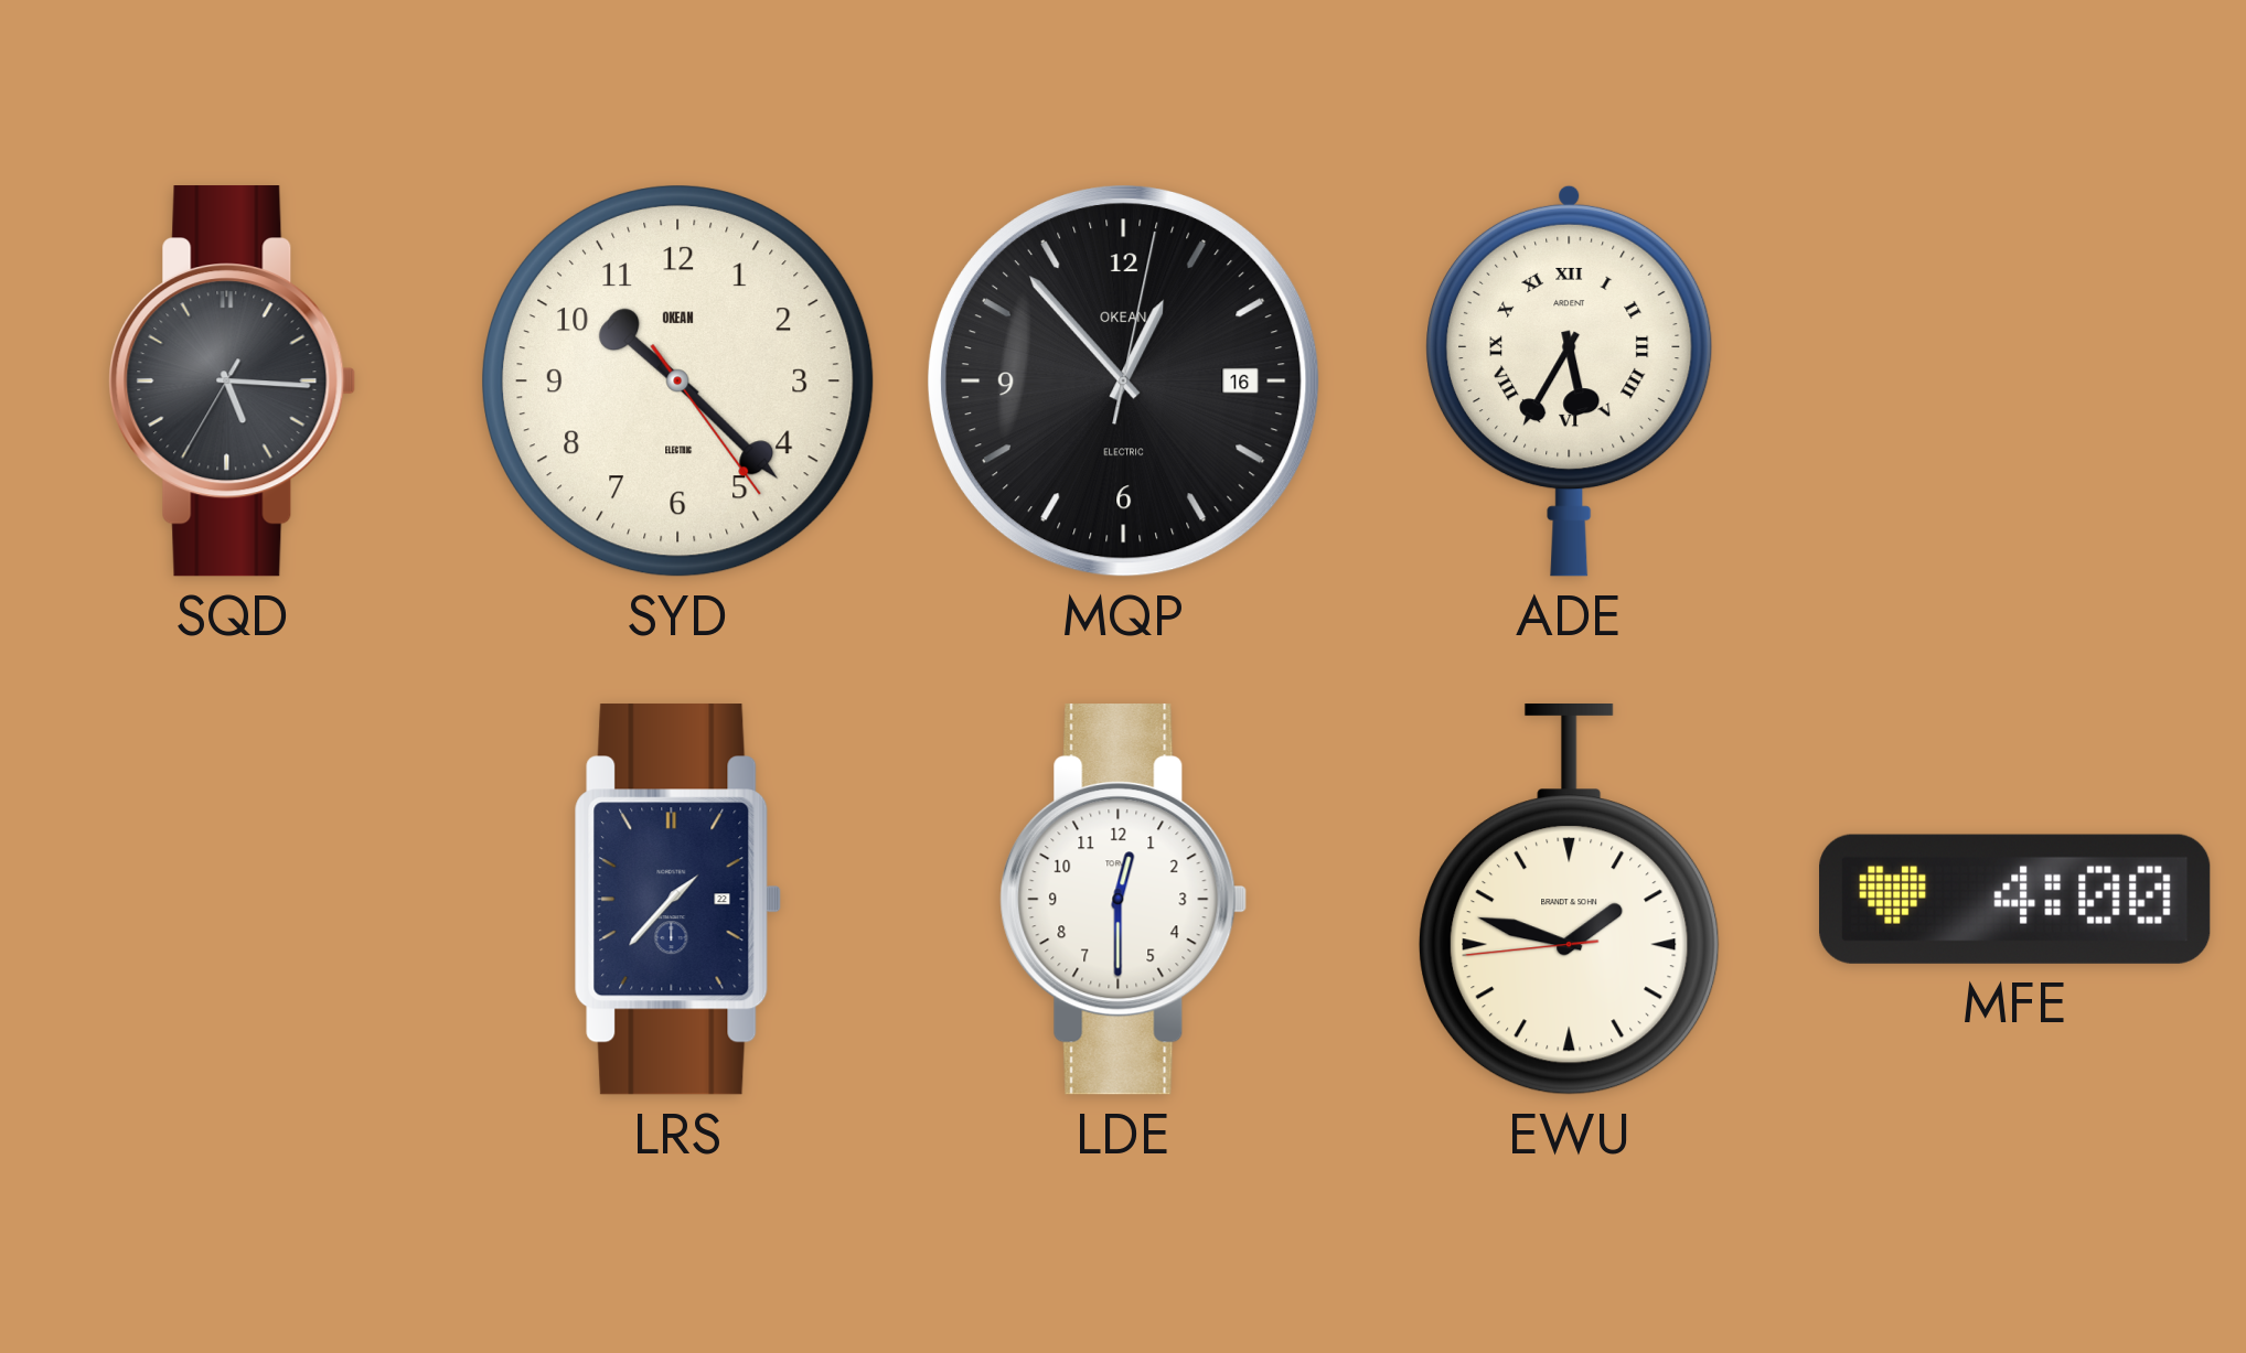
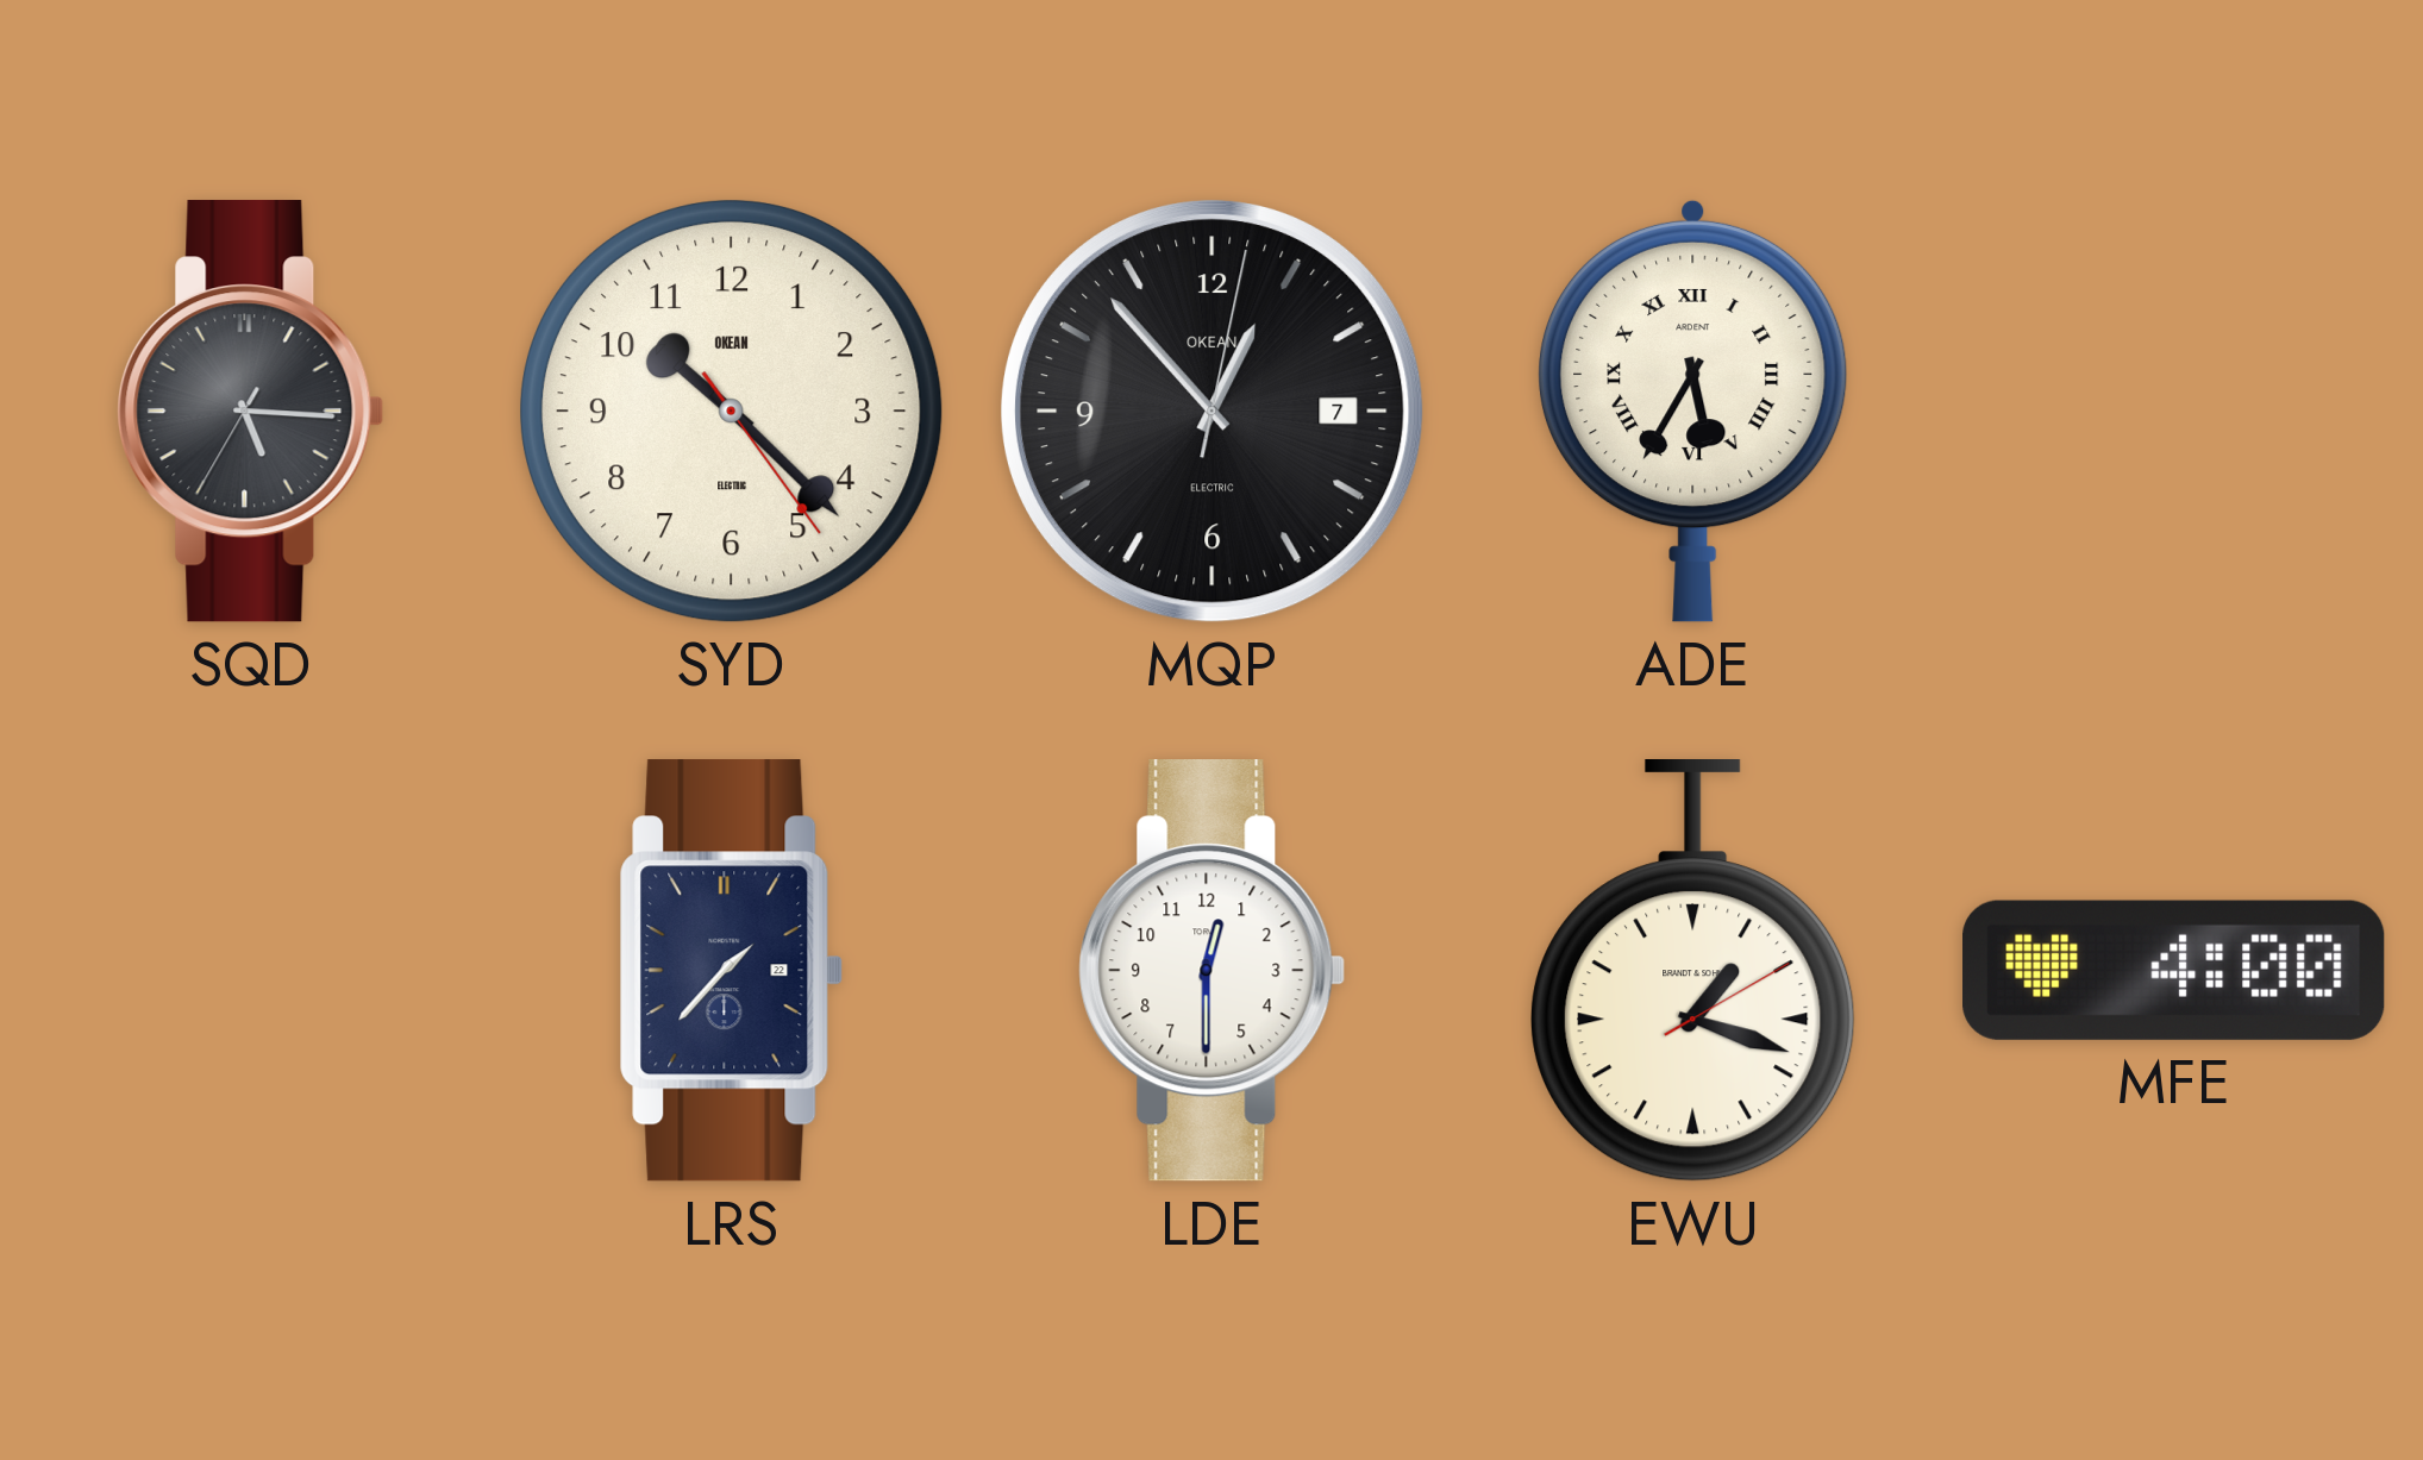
MQP date: 16 -> 7 (1213, 412)
EWU: 1:47 -> 1:18 (1693, 971)
